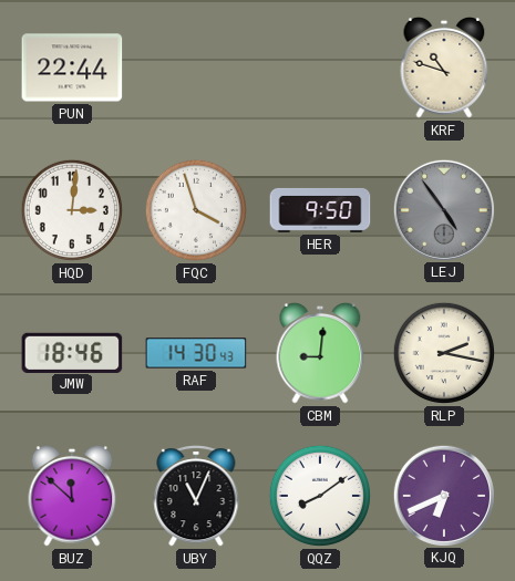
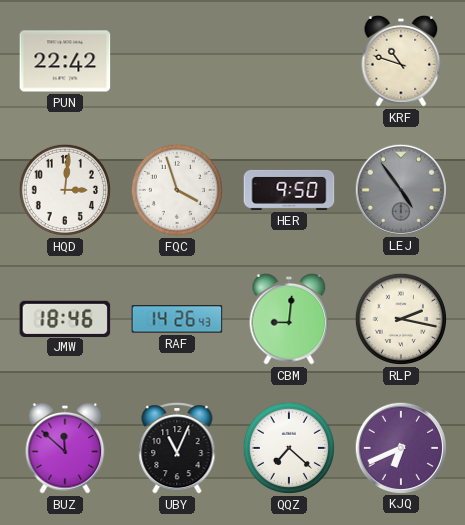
PUN: 22:44 -> 22:42 (65, 61)
RAF: 14:30 -> 14:26 (177, 319)
QQZ: 8:09 -> 7:22 (289, 448)
